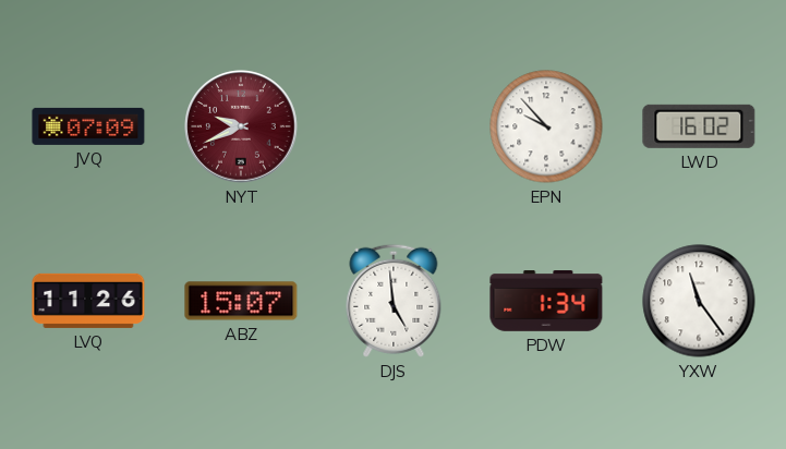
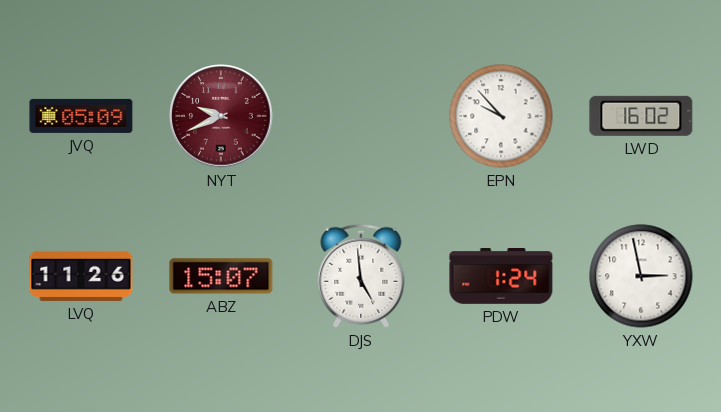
JVQ: 07:09 -> 05:09 (81, 116)
PDW: 1:34 -> 1:24 (501, 277)
YXW: 11:24 -> 2:58 (641, 276)
